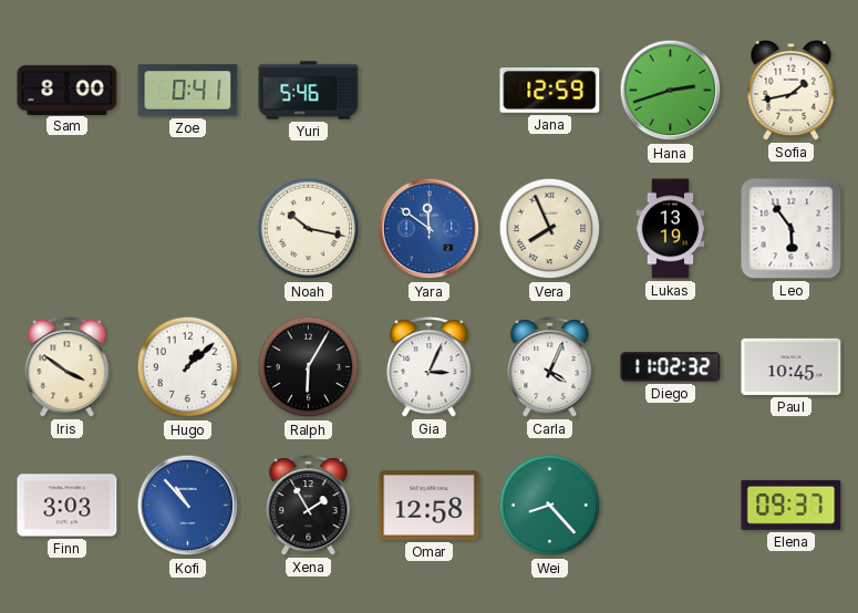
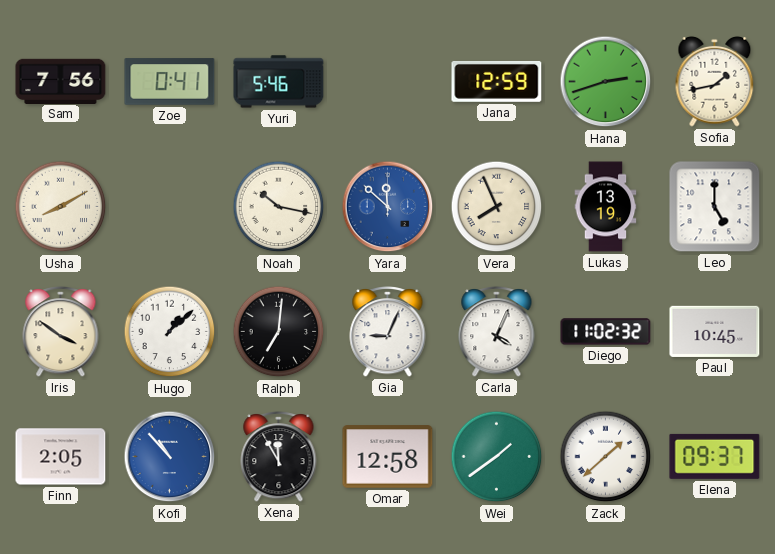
Sam: 8:00 -> 7:56 (61, 81)
Usha: none -> 8:10 (61, 207)
Yara: 11:51 -> 11:52 (388, 207)
Leo: 5:54 -> 5:00 (715, 207)
Ralph: 6:05 -> 7:01 (279, 332)
Gia: 3:04 -> 9:04 (388, 332)
Finn: 3:03 -> 2:05 (61, 457)
Xena: 1:55 -> 11:55 (279, 457)
Wei: 8:23 -> 1:39 (497, 457)
Zack: none -> 1:38 (606, 457)
